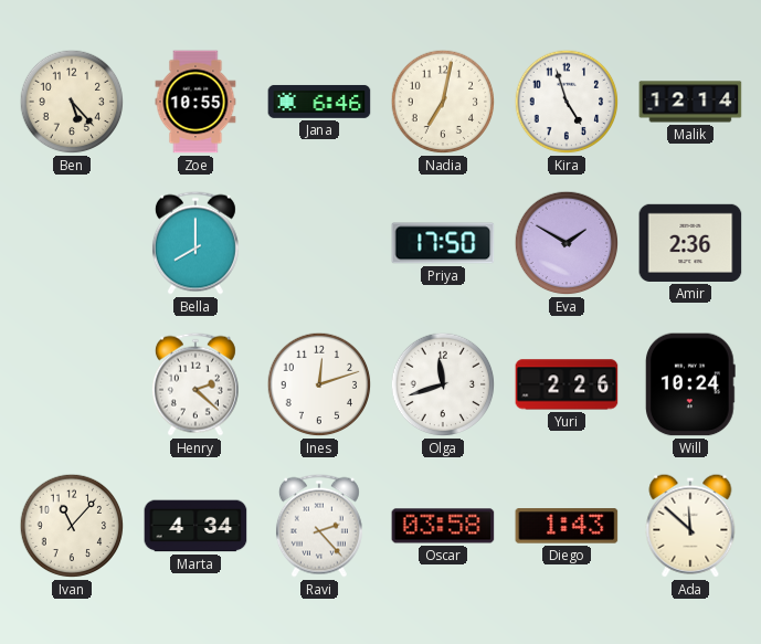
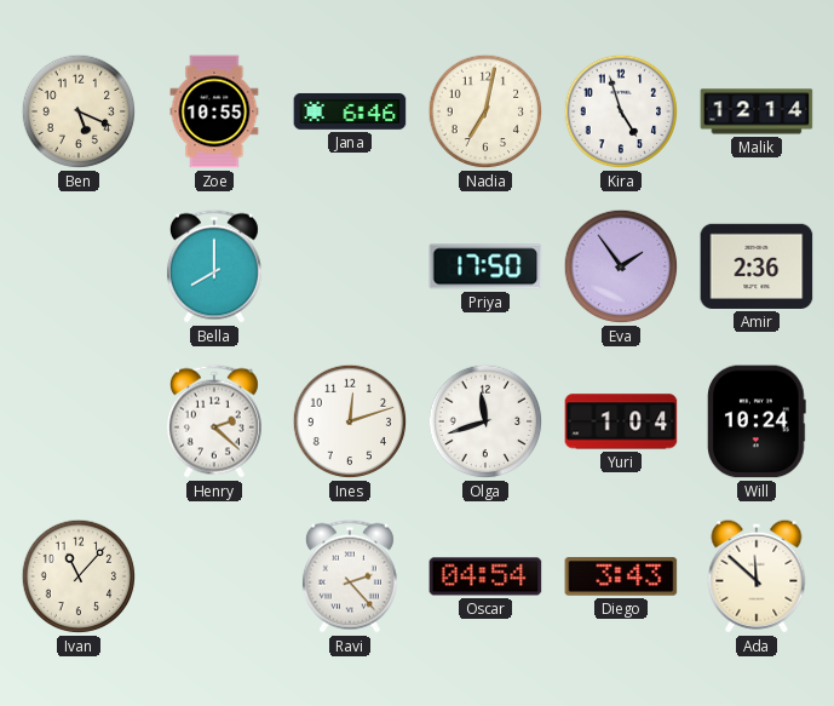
Ben: 5:23 -> 5:19 (79, 111)
Eva: 1:50 -> 1:54 (621, 266)
Yuri: 2:26 -> 1:04 (621, 421)
Marta: 4:34 -> none (195, 526)
Oscar: 03:58 -> 04:54 (485, 576)
Diego: 1:43 -> 3:43 (621, 576)
